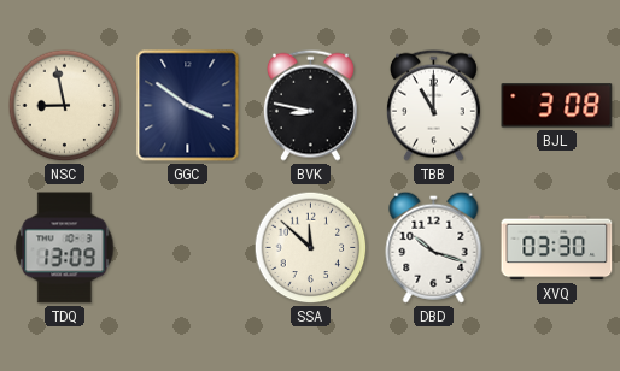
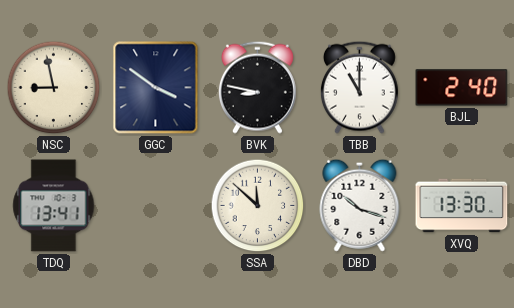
BJL: 3:08 -> 2:40 (462, 88)
TDQ: 13:09 -> 13:41 (54, 206)
XVQ: 03:30 -> 13:30 (462, 206)
